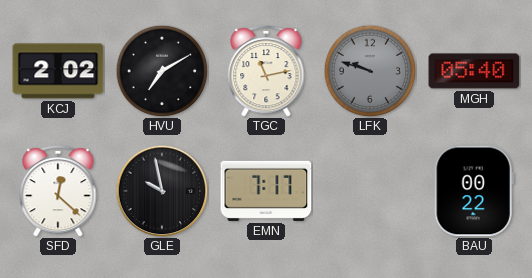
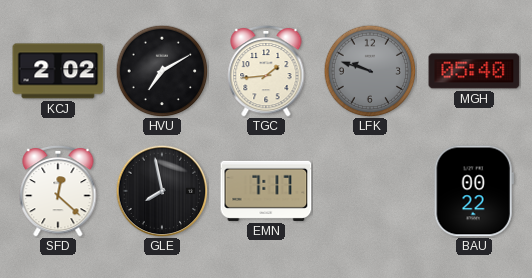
TGC: 11:13 -> 1:44 (266, 71)
GLE: 9:58 -> 7:58 (162, 191)
